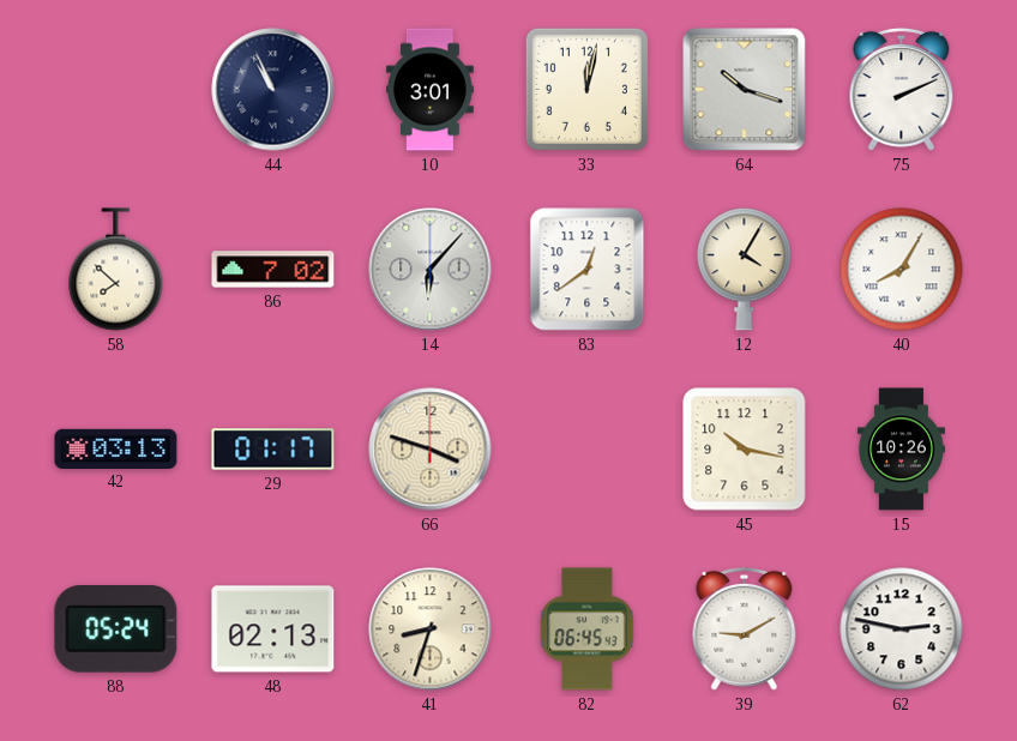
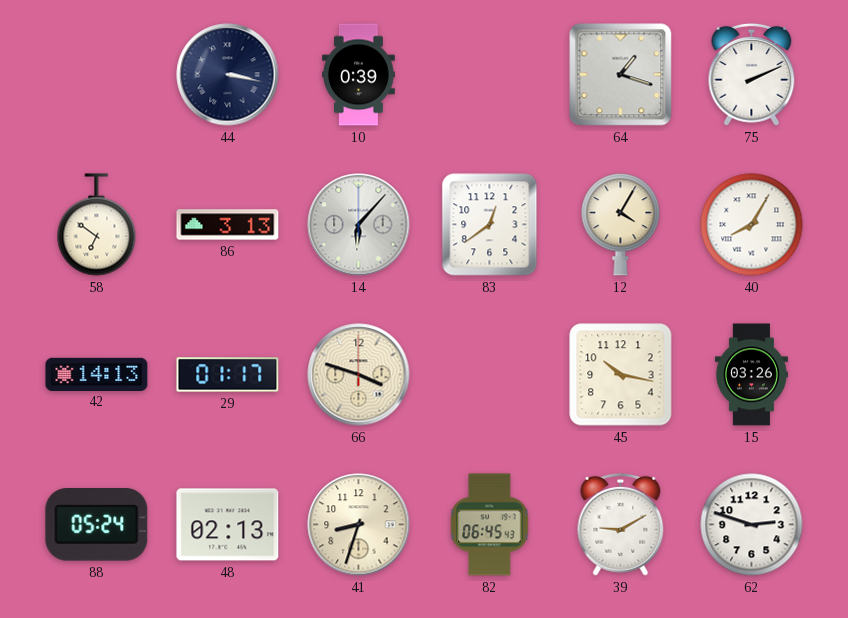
44: 10:56 -> 3:17 (228, 75)
10: 3:01 -> 0:39 (359, 75)
33: 12:02 -> none (586, 89)
64: 10:18 -> 1:18 (621, 75)
58: 7:52 -> 6:51 (97, 225)
86: 7:02 -> 3:13 (228, 225)
42: 03:13 -> 14:13 (97, 374)
15: 10:26 -> 03:26 (751, 375)
62: 2:47 -> 2:48 (752, 525)
